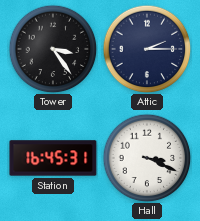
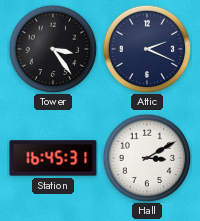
Attic: 2:15 -> 2:19 (147, 49)
Hall: 3:19 -> 3:10 (147, 158)
